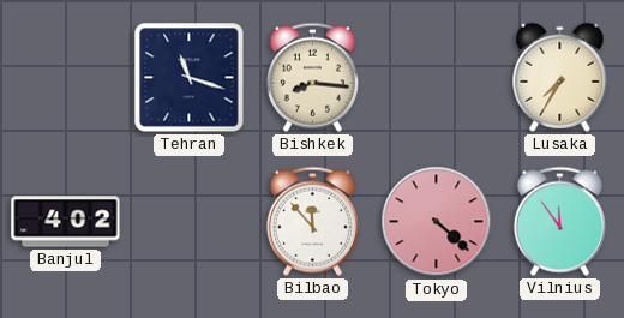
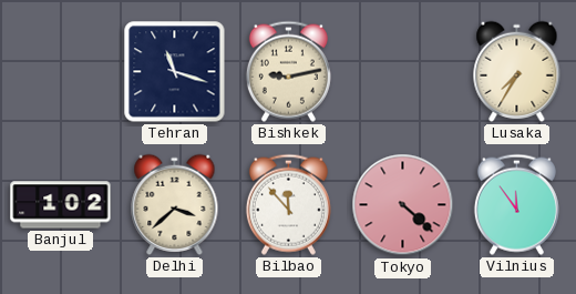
Bishkek: 8:16 -> 9:13 (288, 71)
Banjul: 4:02 -> 1:02 (61, 205)
Delhi: none -> 3:38 (175, 204)
